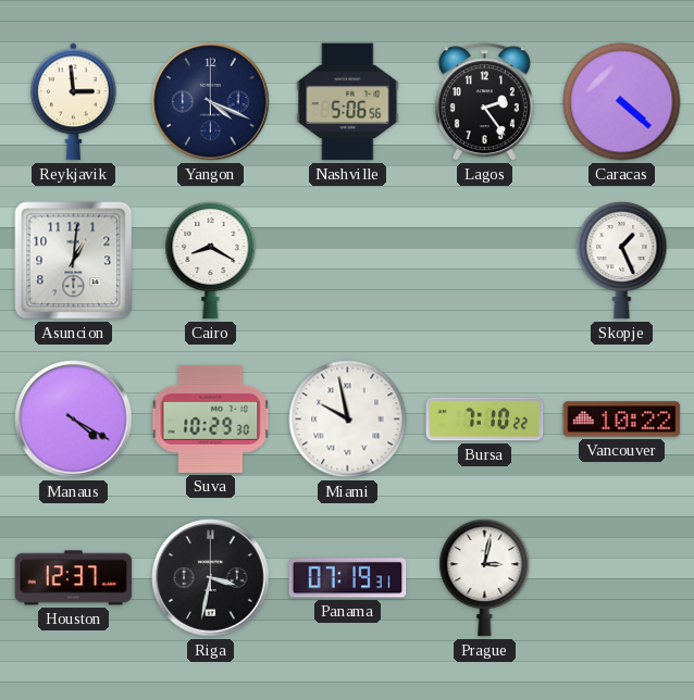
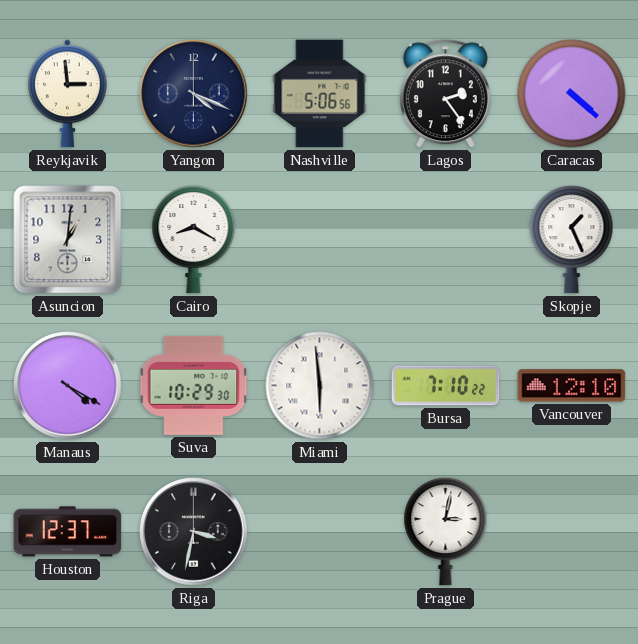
Miami: 9:58 -> 5:59 (320, 386)
Vancouver: 10:22 -> 12:10 (572, 386)
Panama: 07:19 -> none (348, 578)
